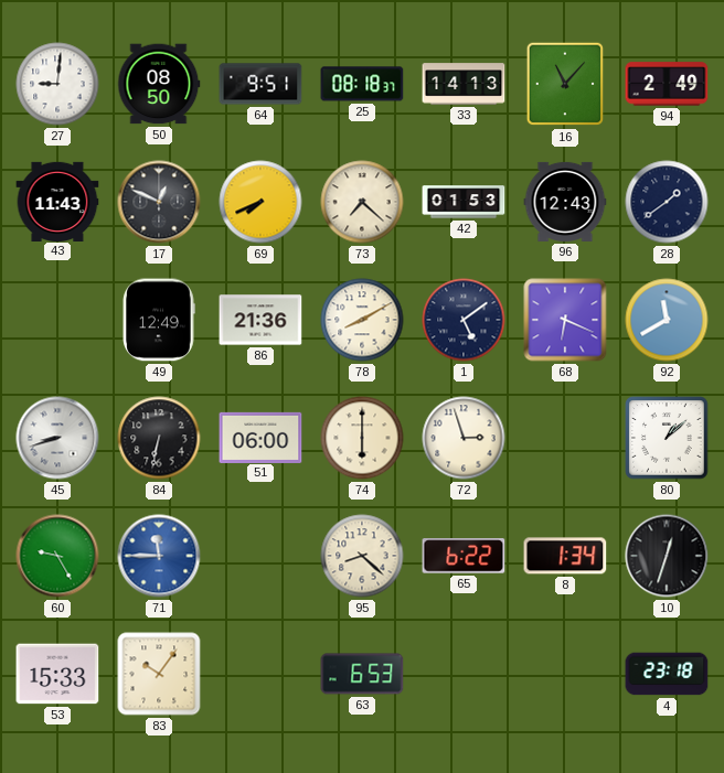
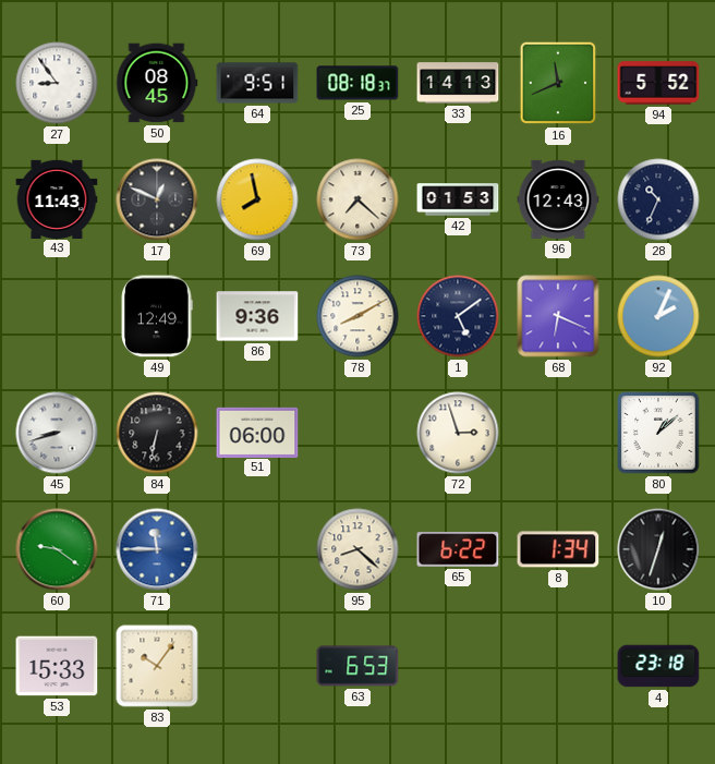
27: 9:01 -> 8:54 (57, 83)
50: 08:50 -> 08:45 (157, 83)
16: 11:07 -> 11:41 (558, 83)
94: 2:49 -> 5:52 (658, 83)
69: 7:41 -> 7:58 (257, 199)
28: 1:39 -> 10:34 (658, 199)
86: 21:36 -> 9:36 (257, 316)
92: 11:40 -> 2:04 (658, 316)
74: 6:00 -> none (362, 438)
60: 9:25 -> 9:21 (57, 549)
